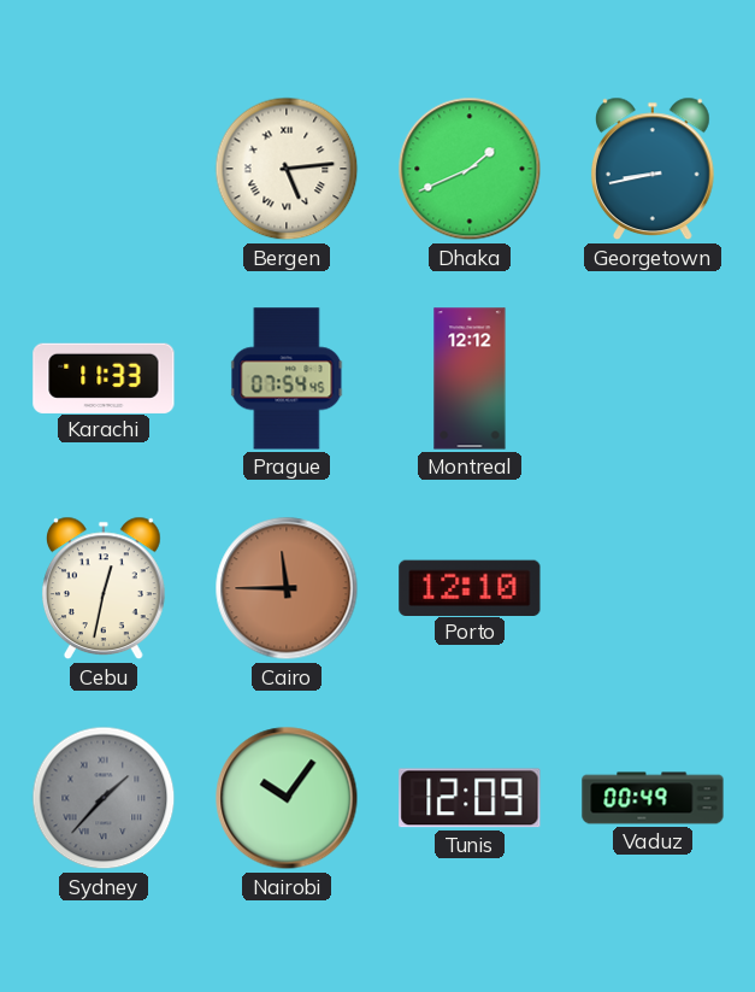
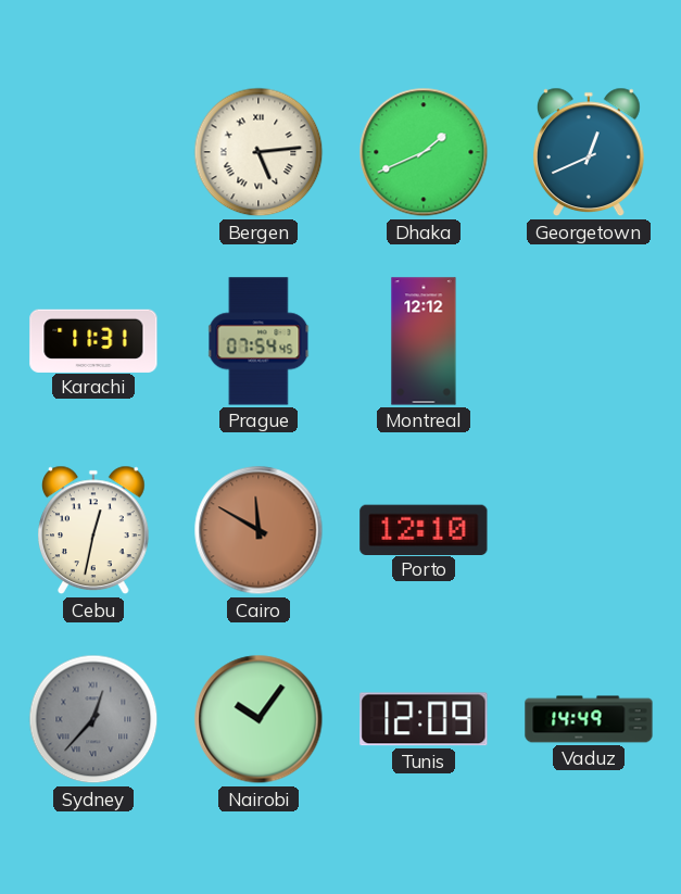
Georgetown: 8:43 -> 12:41 (590, 152)
Karachi: 11:33 -> 11:31 (93, 340)
Cairo: 11:45 -> 11:50 (258, 530)
Sydney: 1:37 -> 12:37 (93, 719)
Vaduz: 00:49 -> 14:49 (589, 719)
